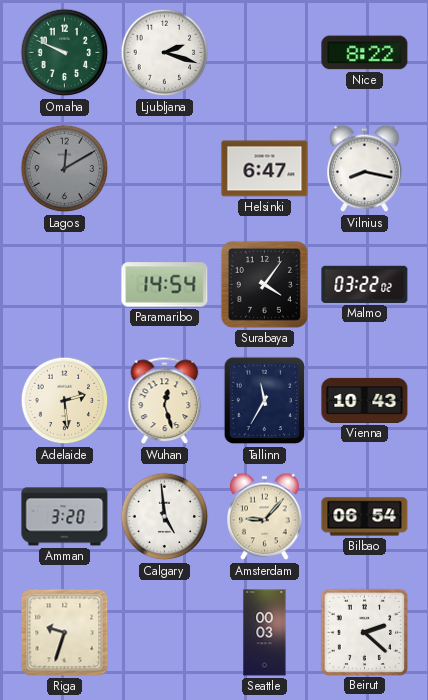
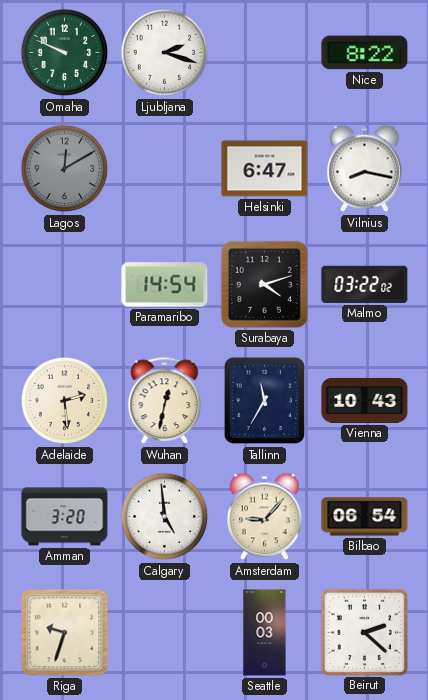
Surabaya: 4:06 -> 4:12 (264, 284)
Wuhan: 12:27 -> 12:32 (165, 401)
